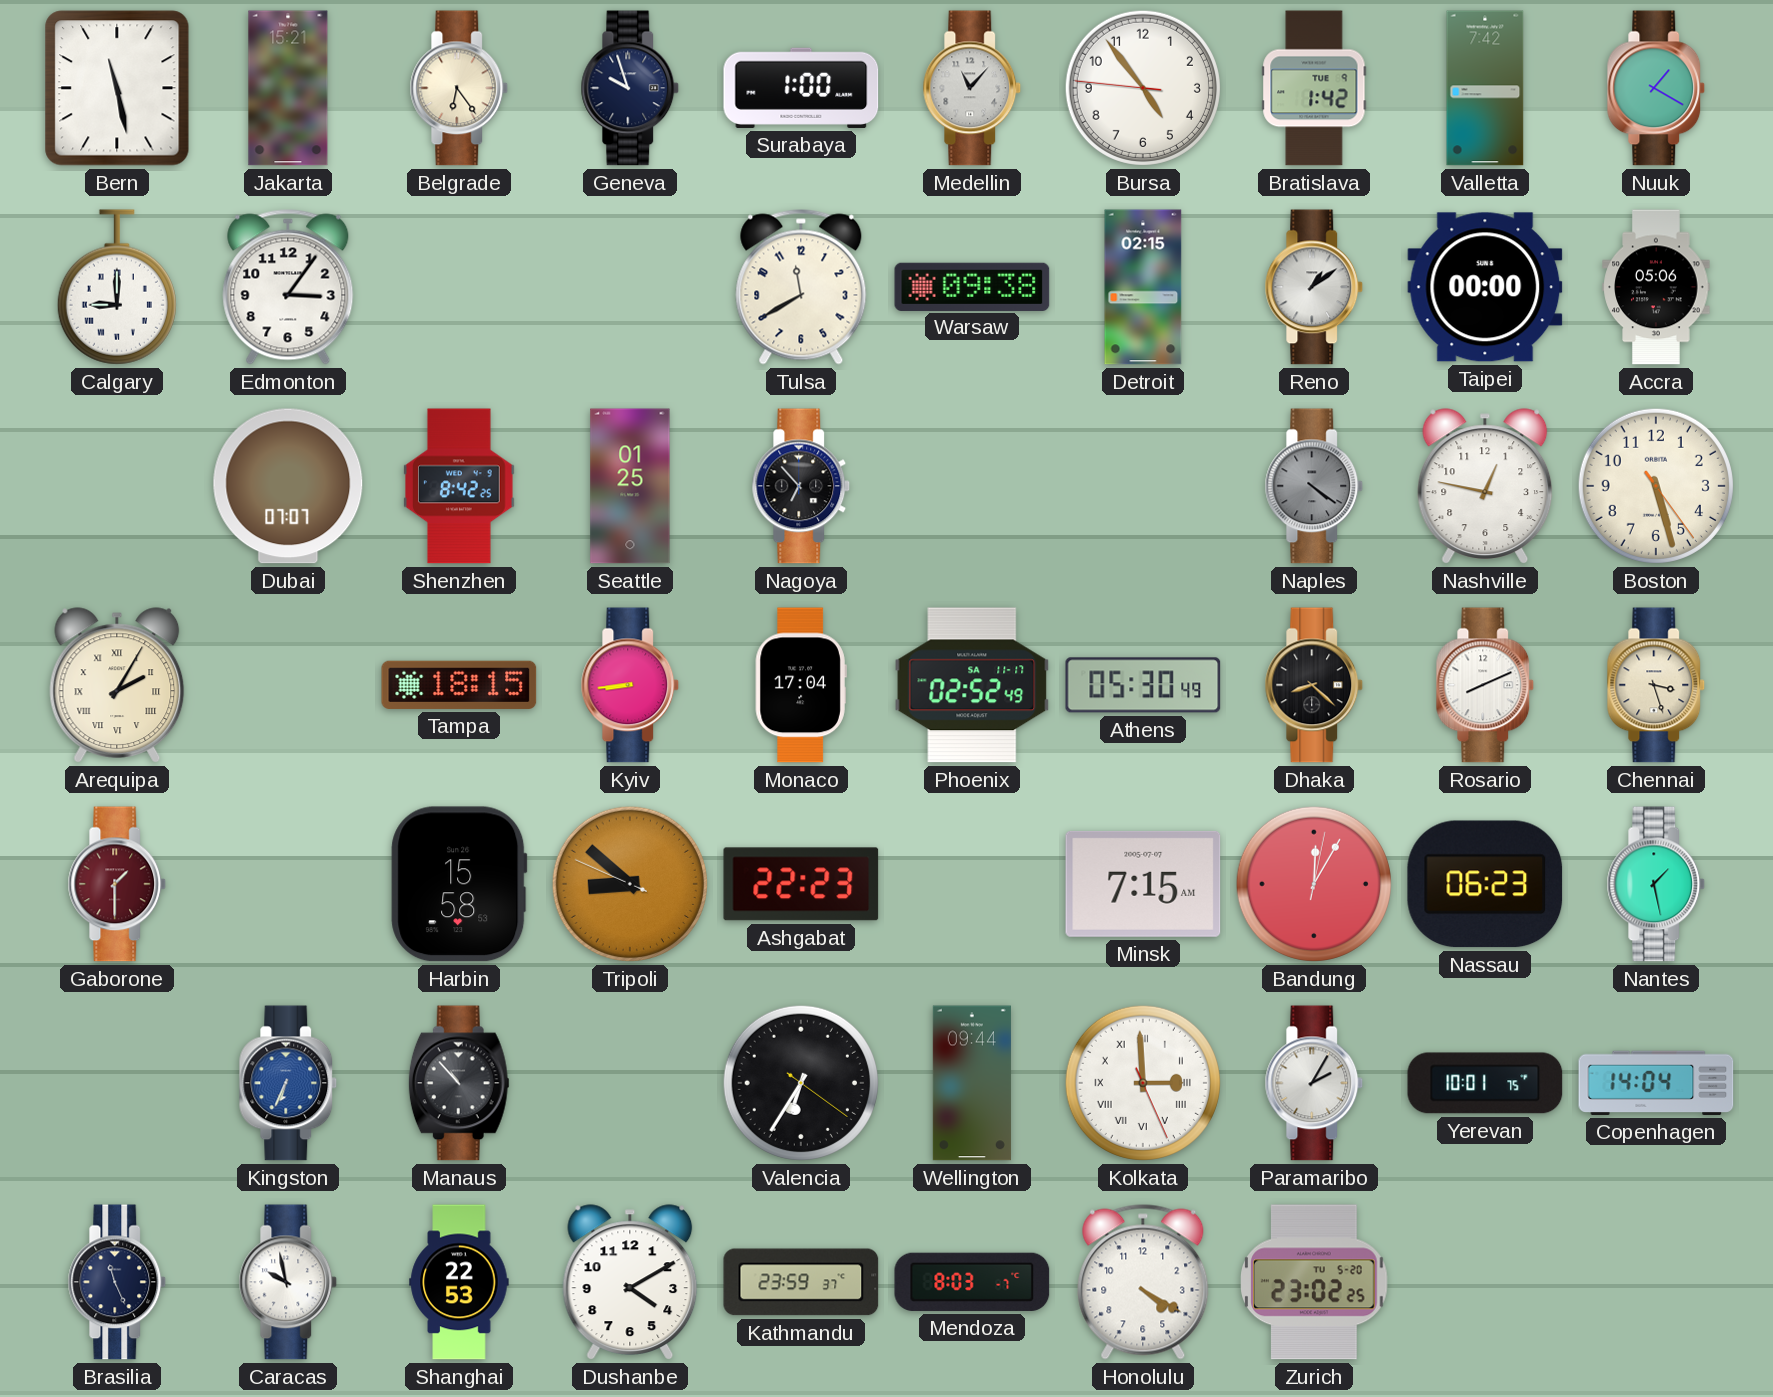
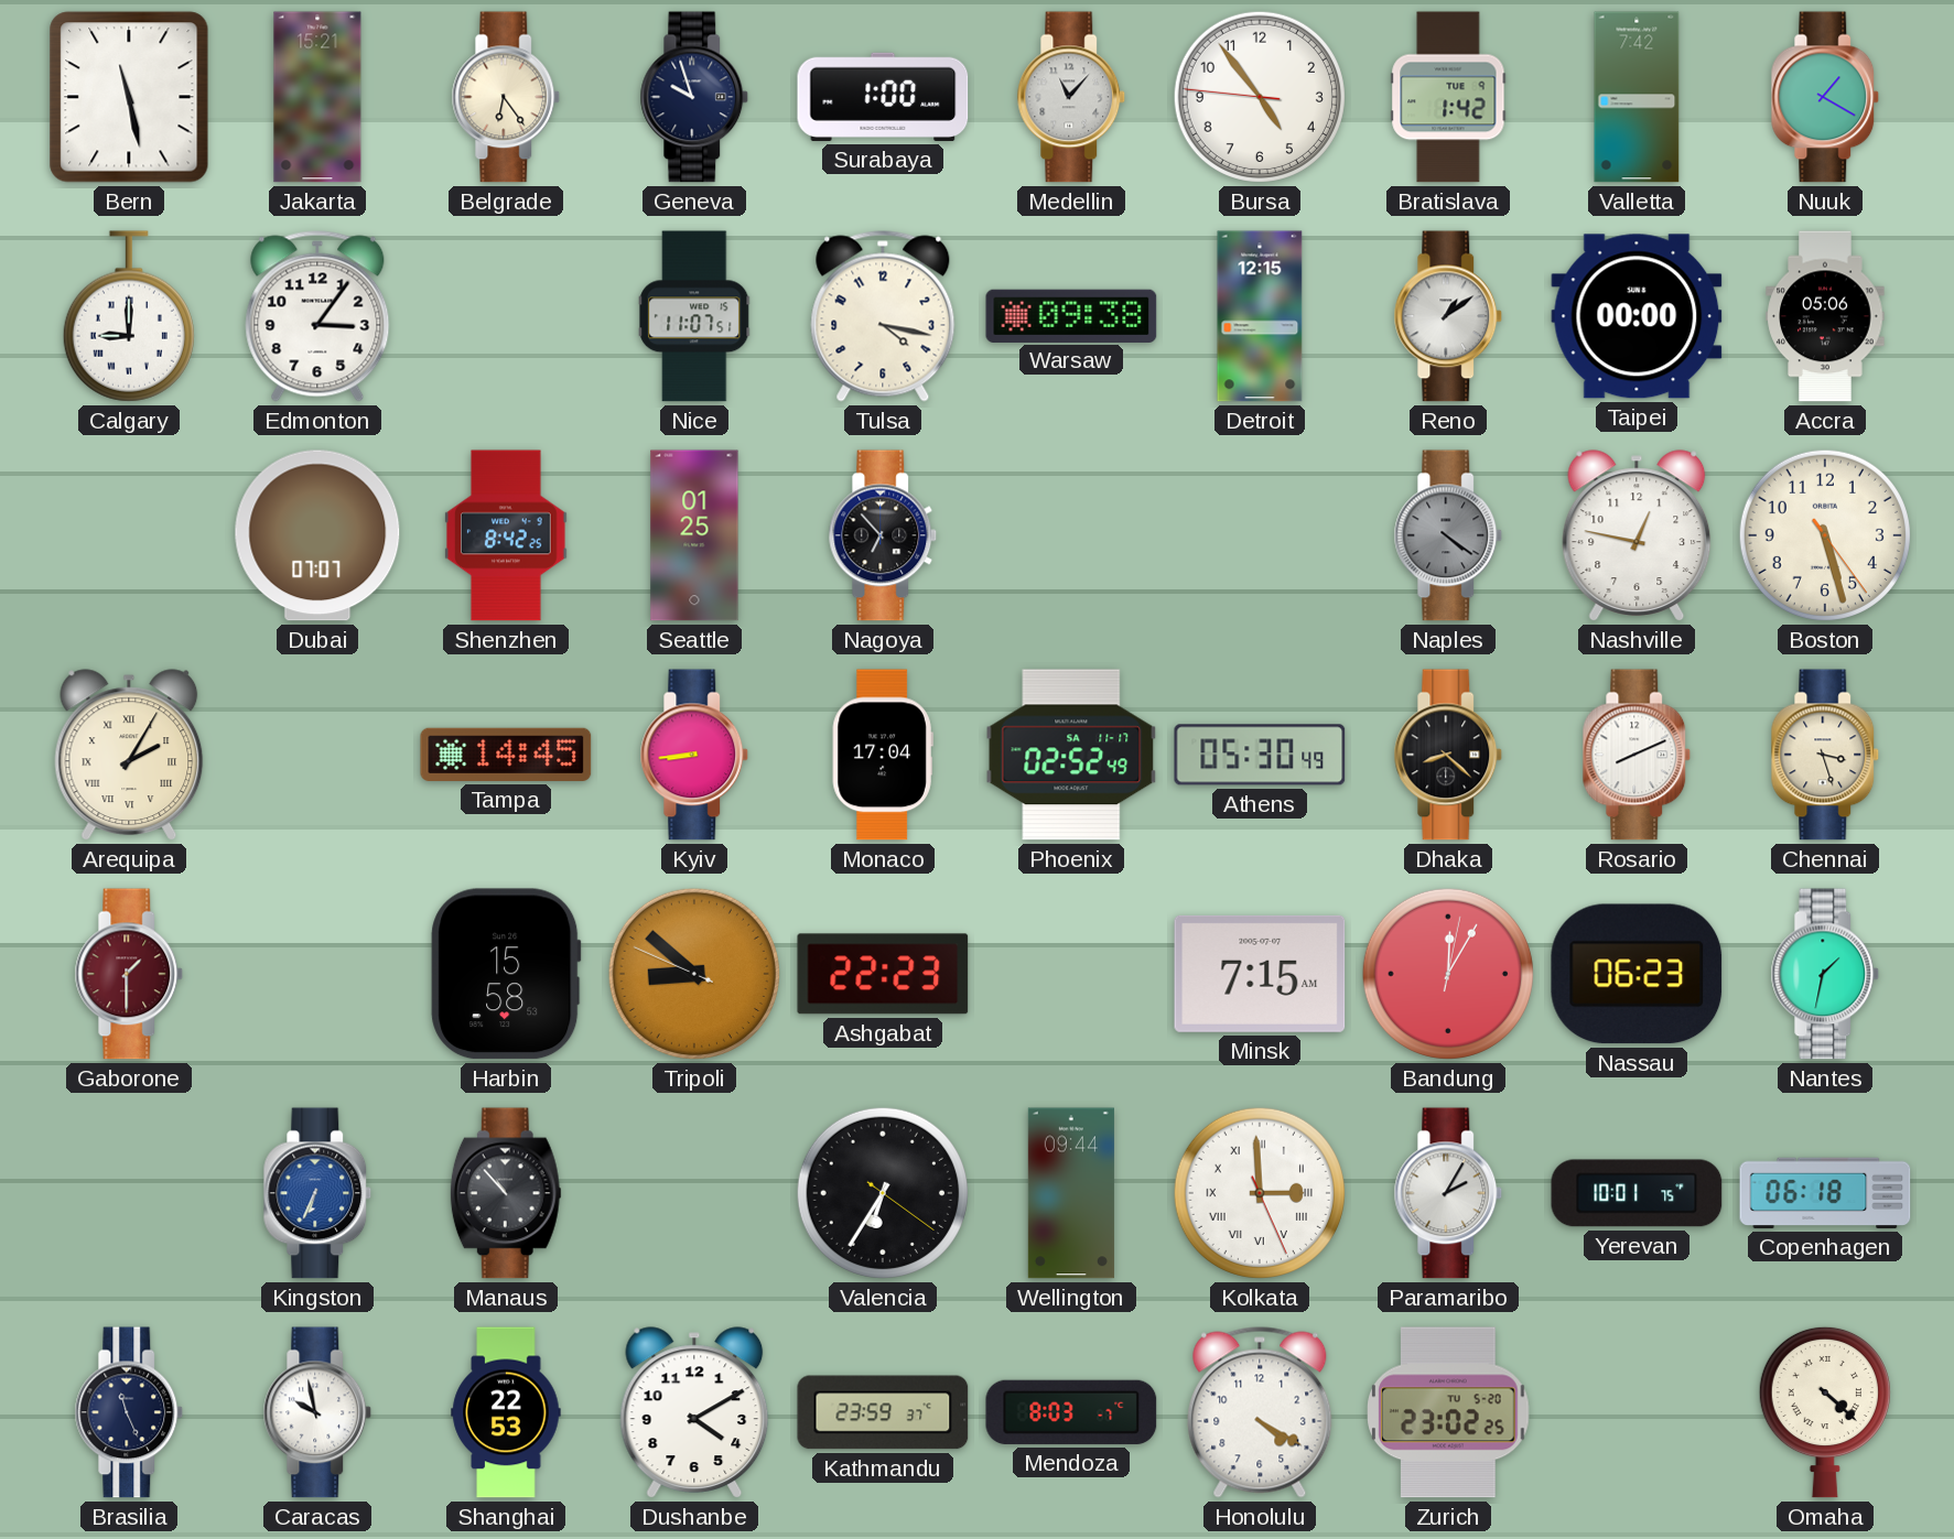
Nice: none -> 11:07 (694, 316)
Tulsa: 11:40 -> 4:17 (883, 316)
Detroit: 02:15 -> 12:15 (1260, 316)
Tampa: 18:15 -> 14:45 (506, 755)
Nantes: 1:28 -> 1:32 (1825, 974)
Copenhagen: 14:04 -> 06:18 (1825, 1193)
Omaha: none -> 4:22 (1825, 1412)
